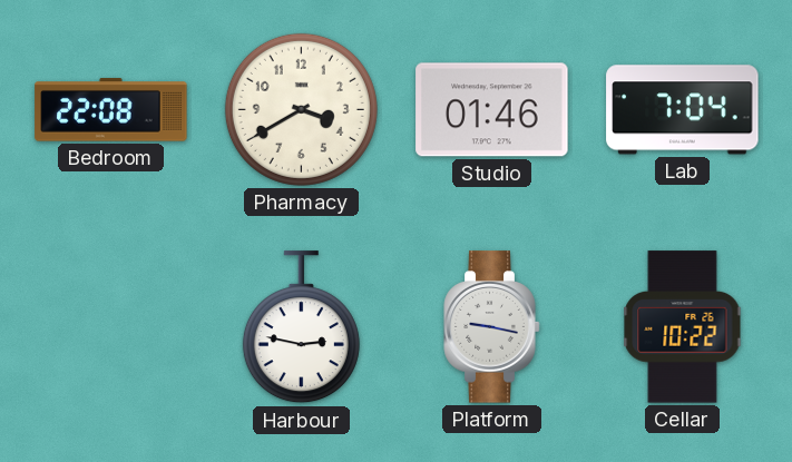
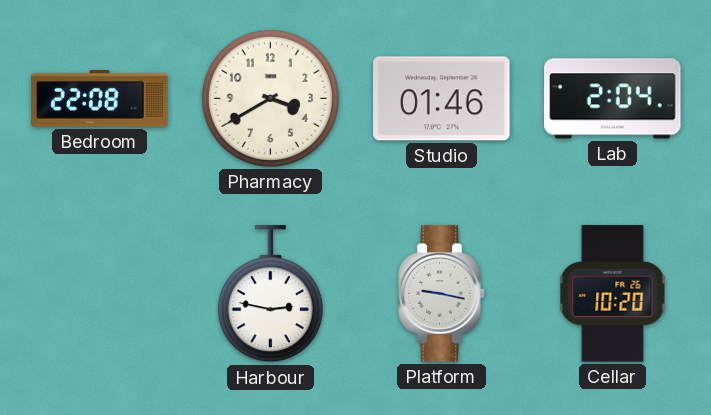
Lab: 7:04 -> 2:04 (613, 99)
Cellar: 10:22 -> 10:20 (613, 294)
